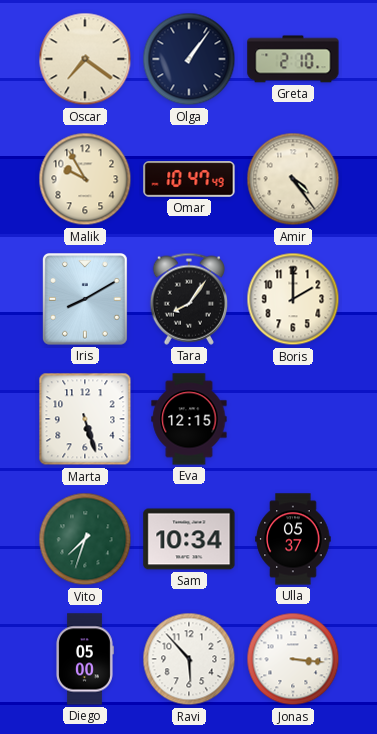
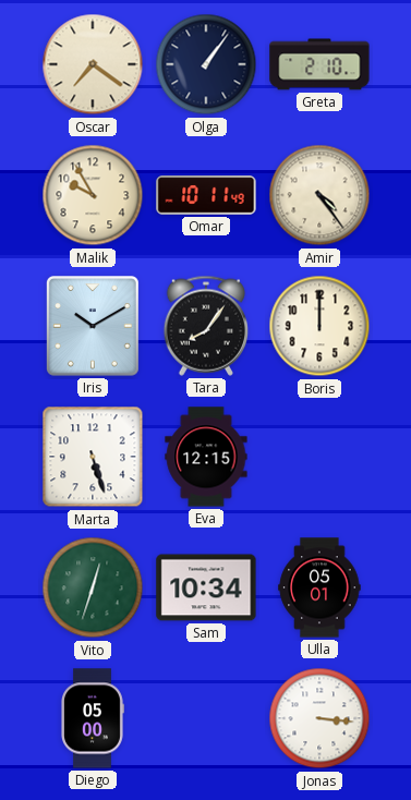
Omar: 10:47 -> 10:11 (206, 195)
Iris: 8:10 -> 10:10 (93, 327)
Boris: 2:00 -> 12:00 (319, 326)
Vito: 7:33 -> 12:33 (93, 587)
Ulla: 05:37 -> 05:01 (319, 587)
Ravi: 5:53 -> none (189, 659)
